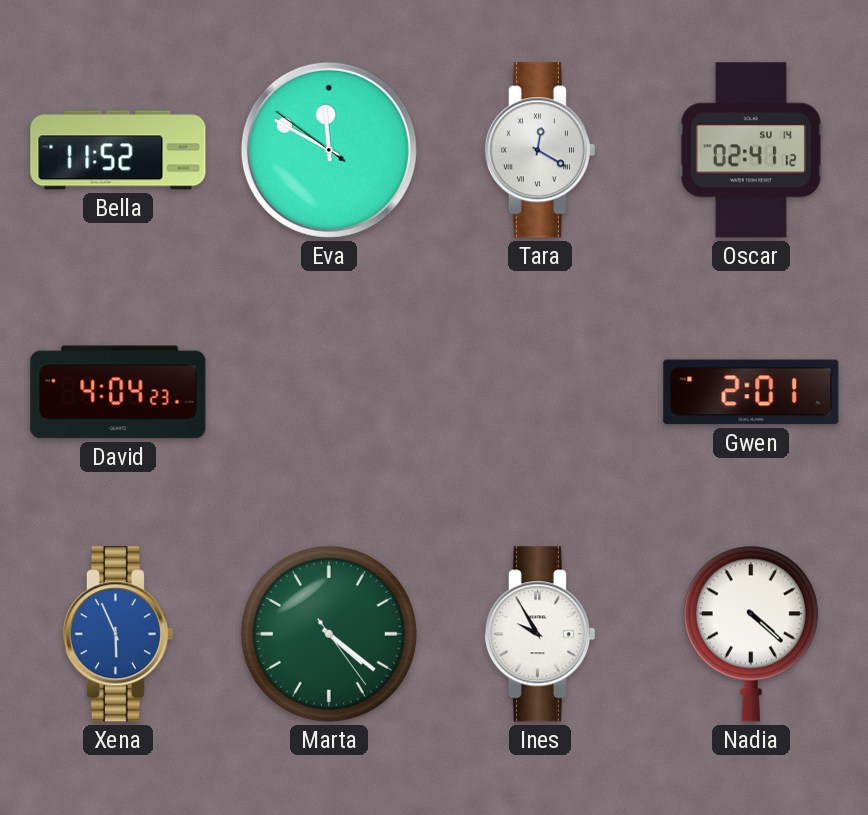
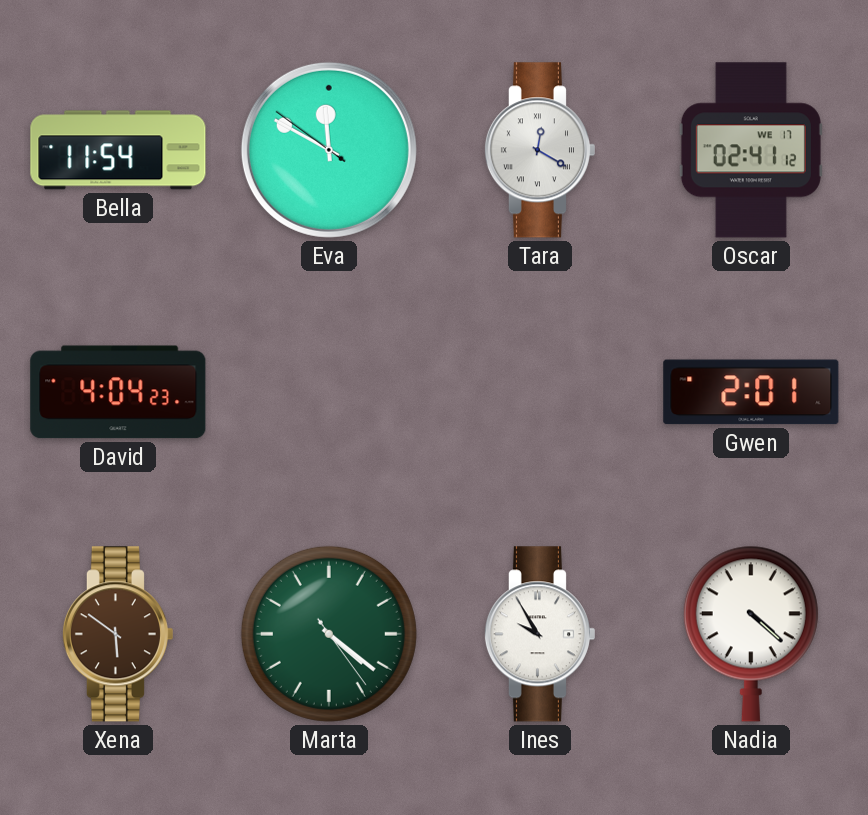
Bella: 11:52 -> 11:54 (118, 150)
Oscar date: SU 14 -> WE 17 (751, 150)
Xena: 5:56 -> 5:51 (117, 634)
Xena dial: blue -> brown (117, 634)
